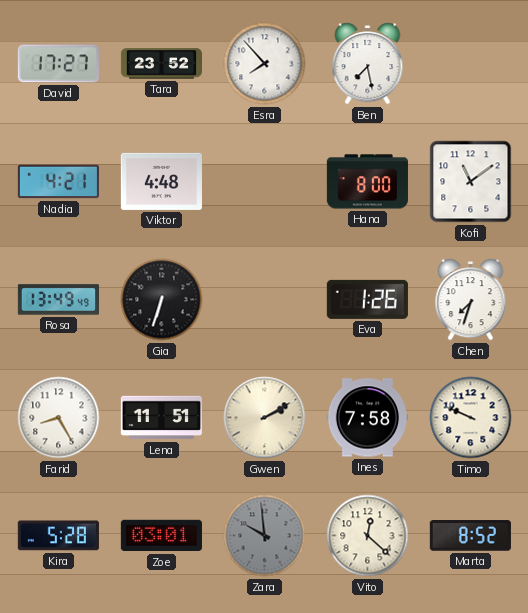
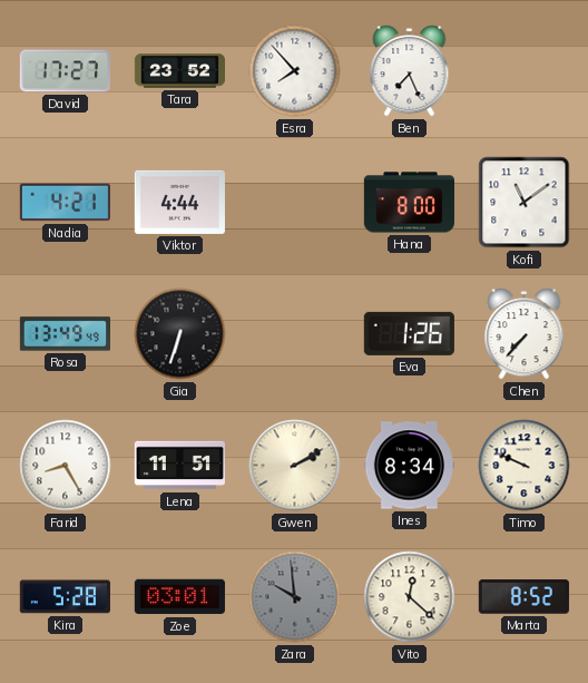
Ben: 7:28 -> 7:26 (410, 71)
Viktor: 4:48 -> 4:44 (179, 202)
Chen: 7:33 -> 7:37 (525, 334)
Ines: 7:58 -> 8:34 (409, 466)
